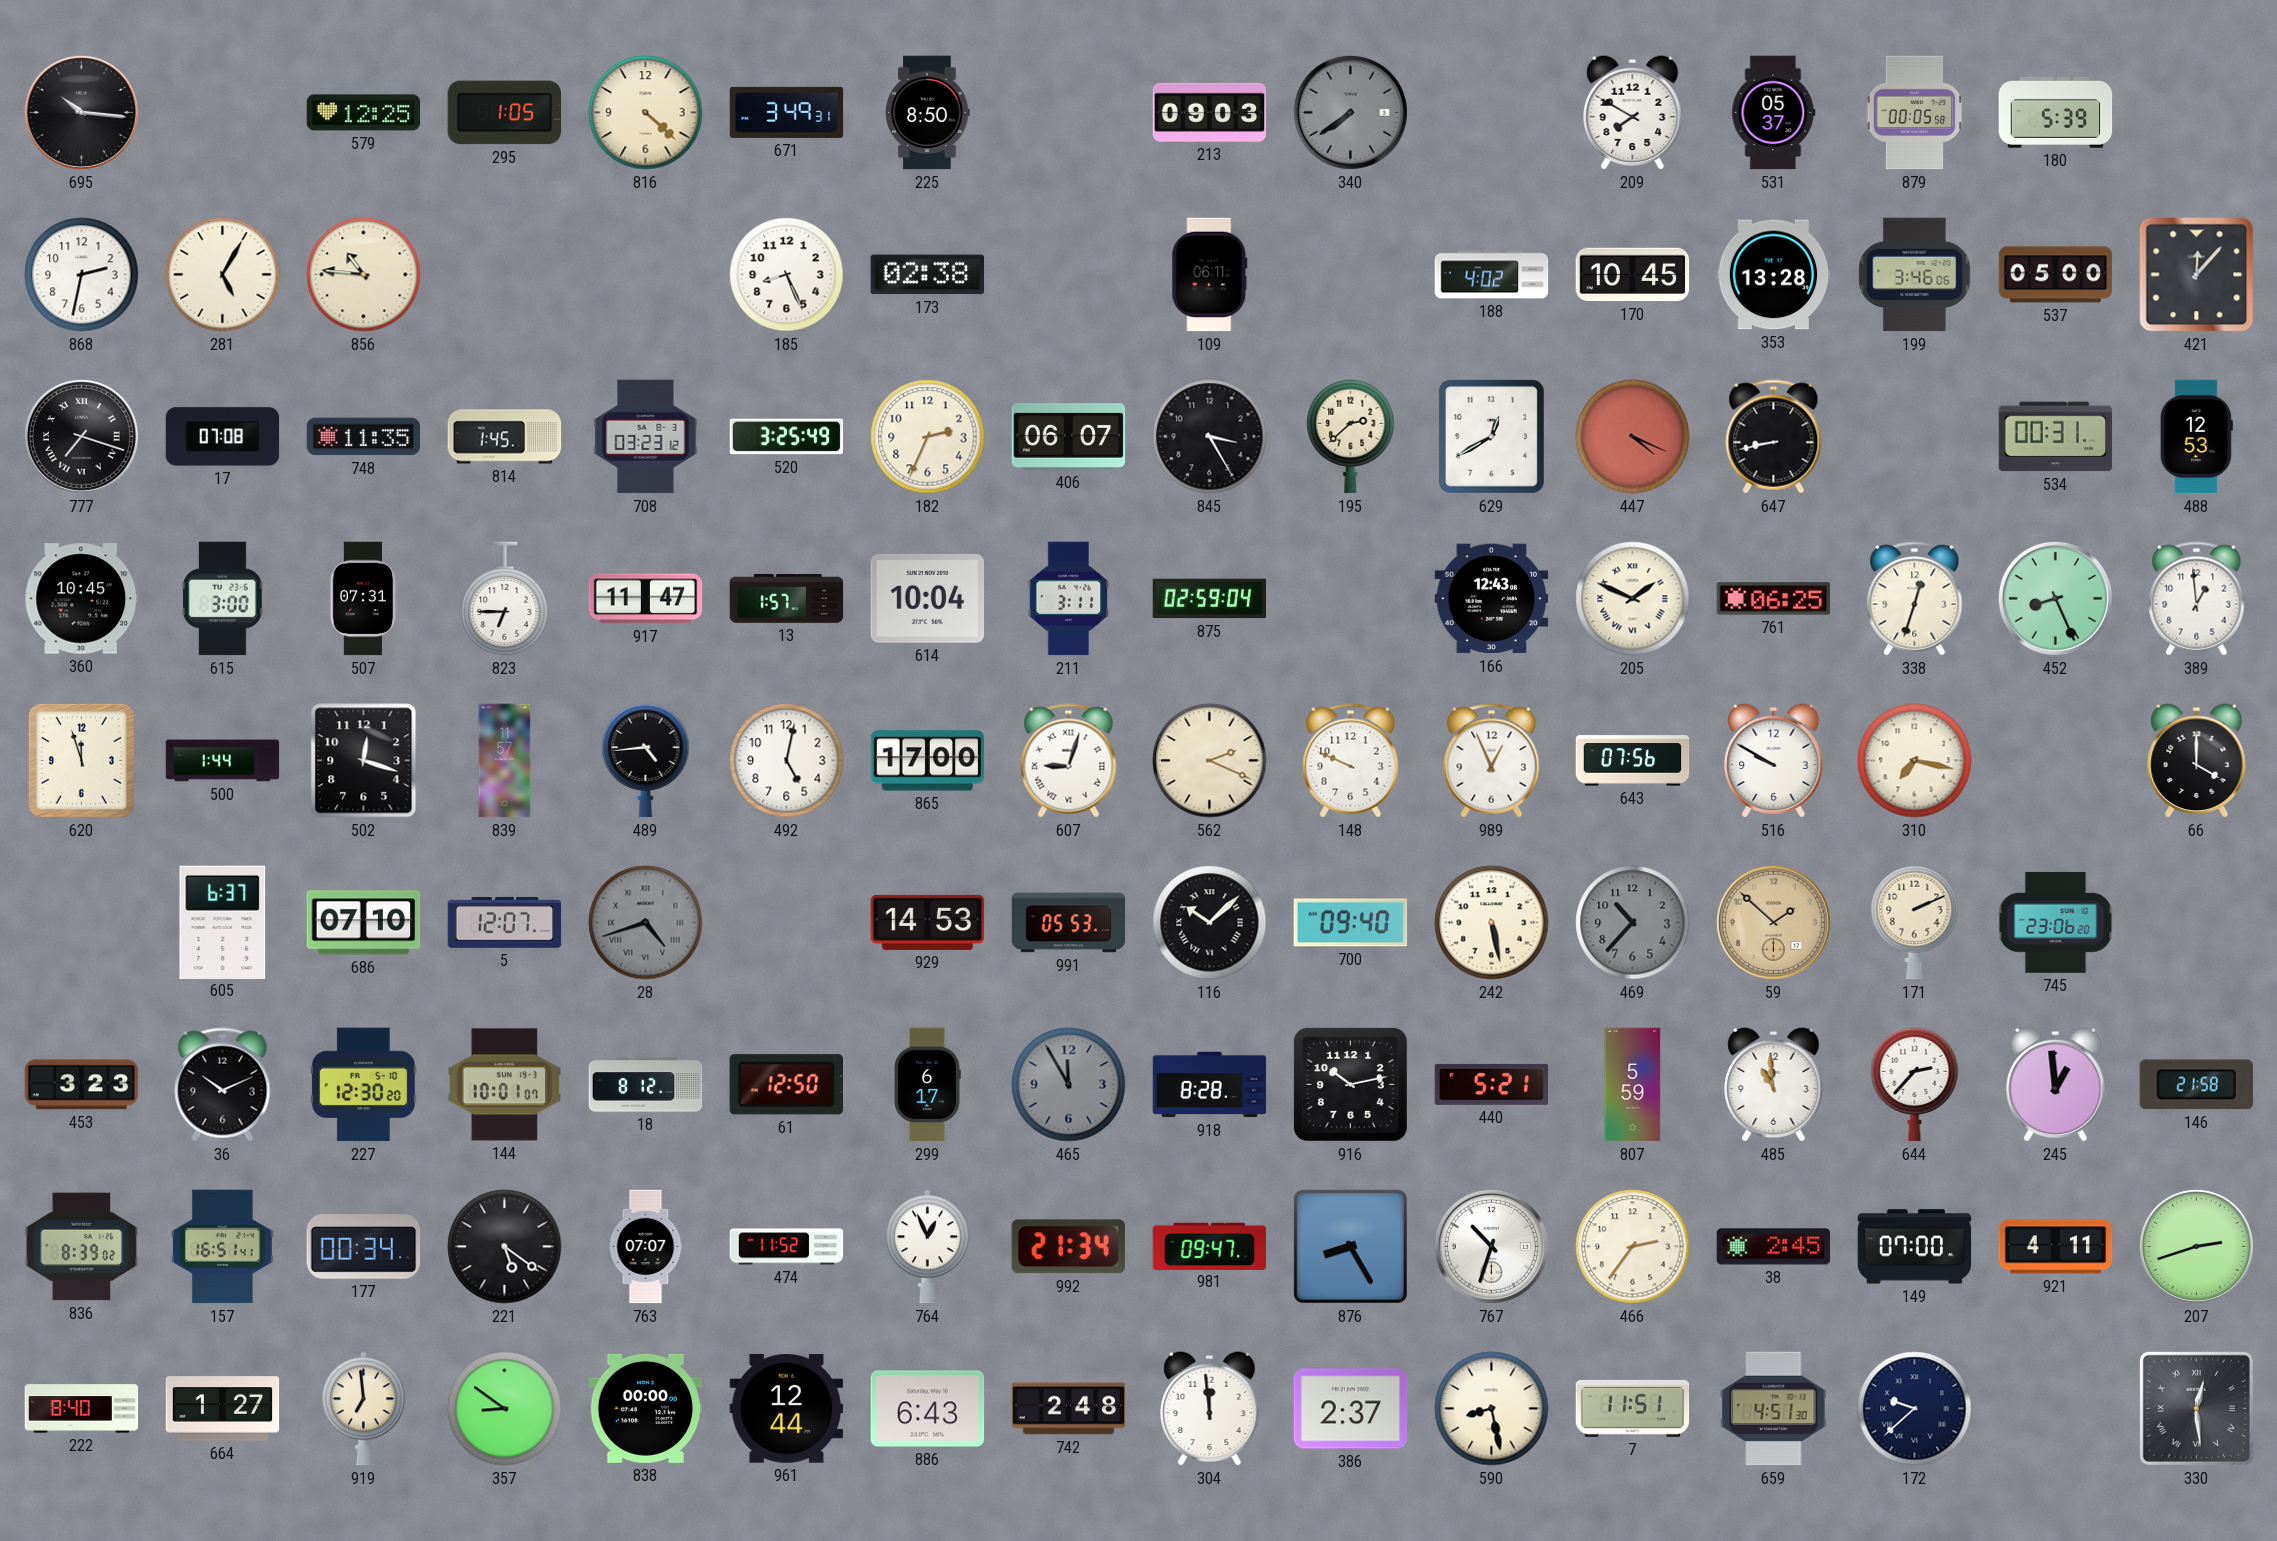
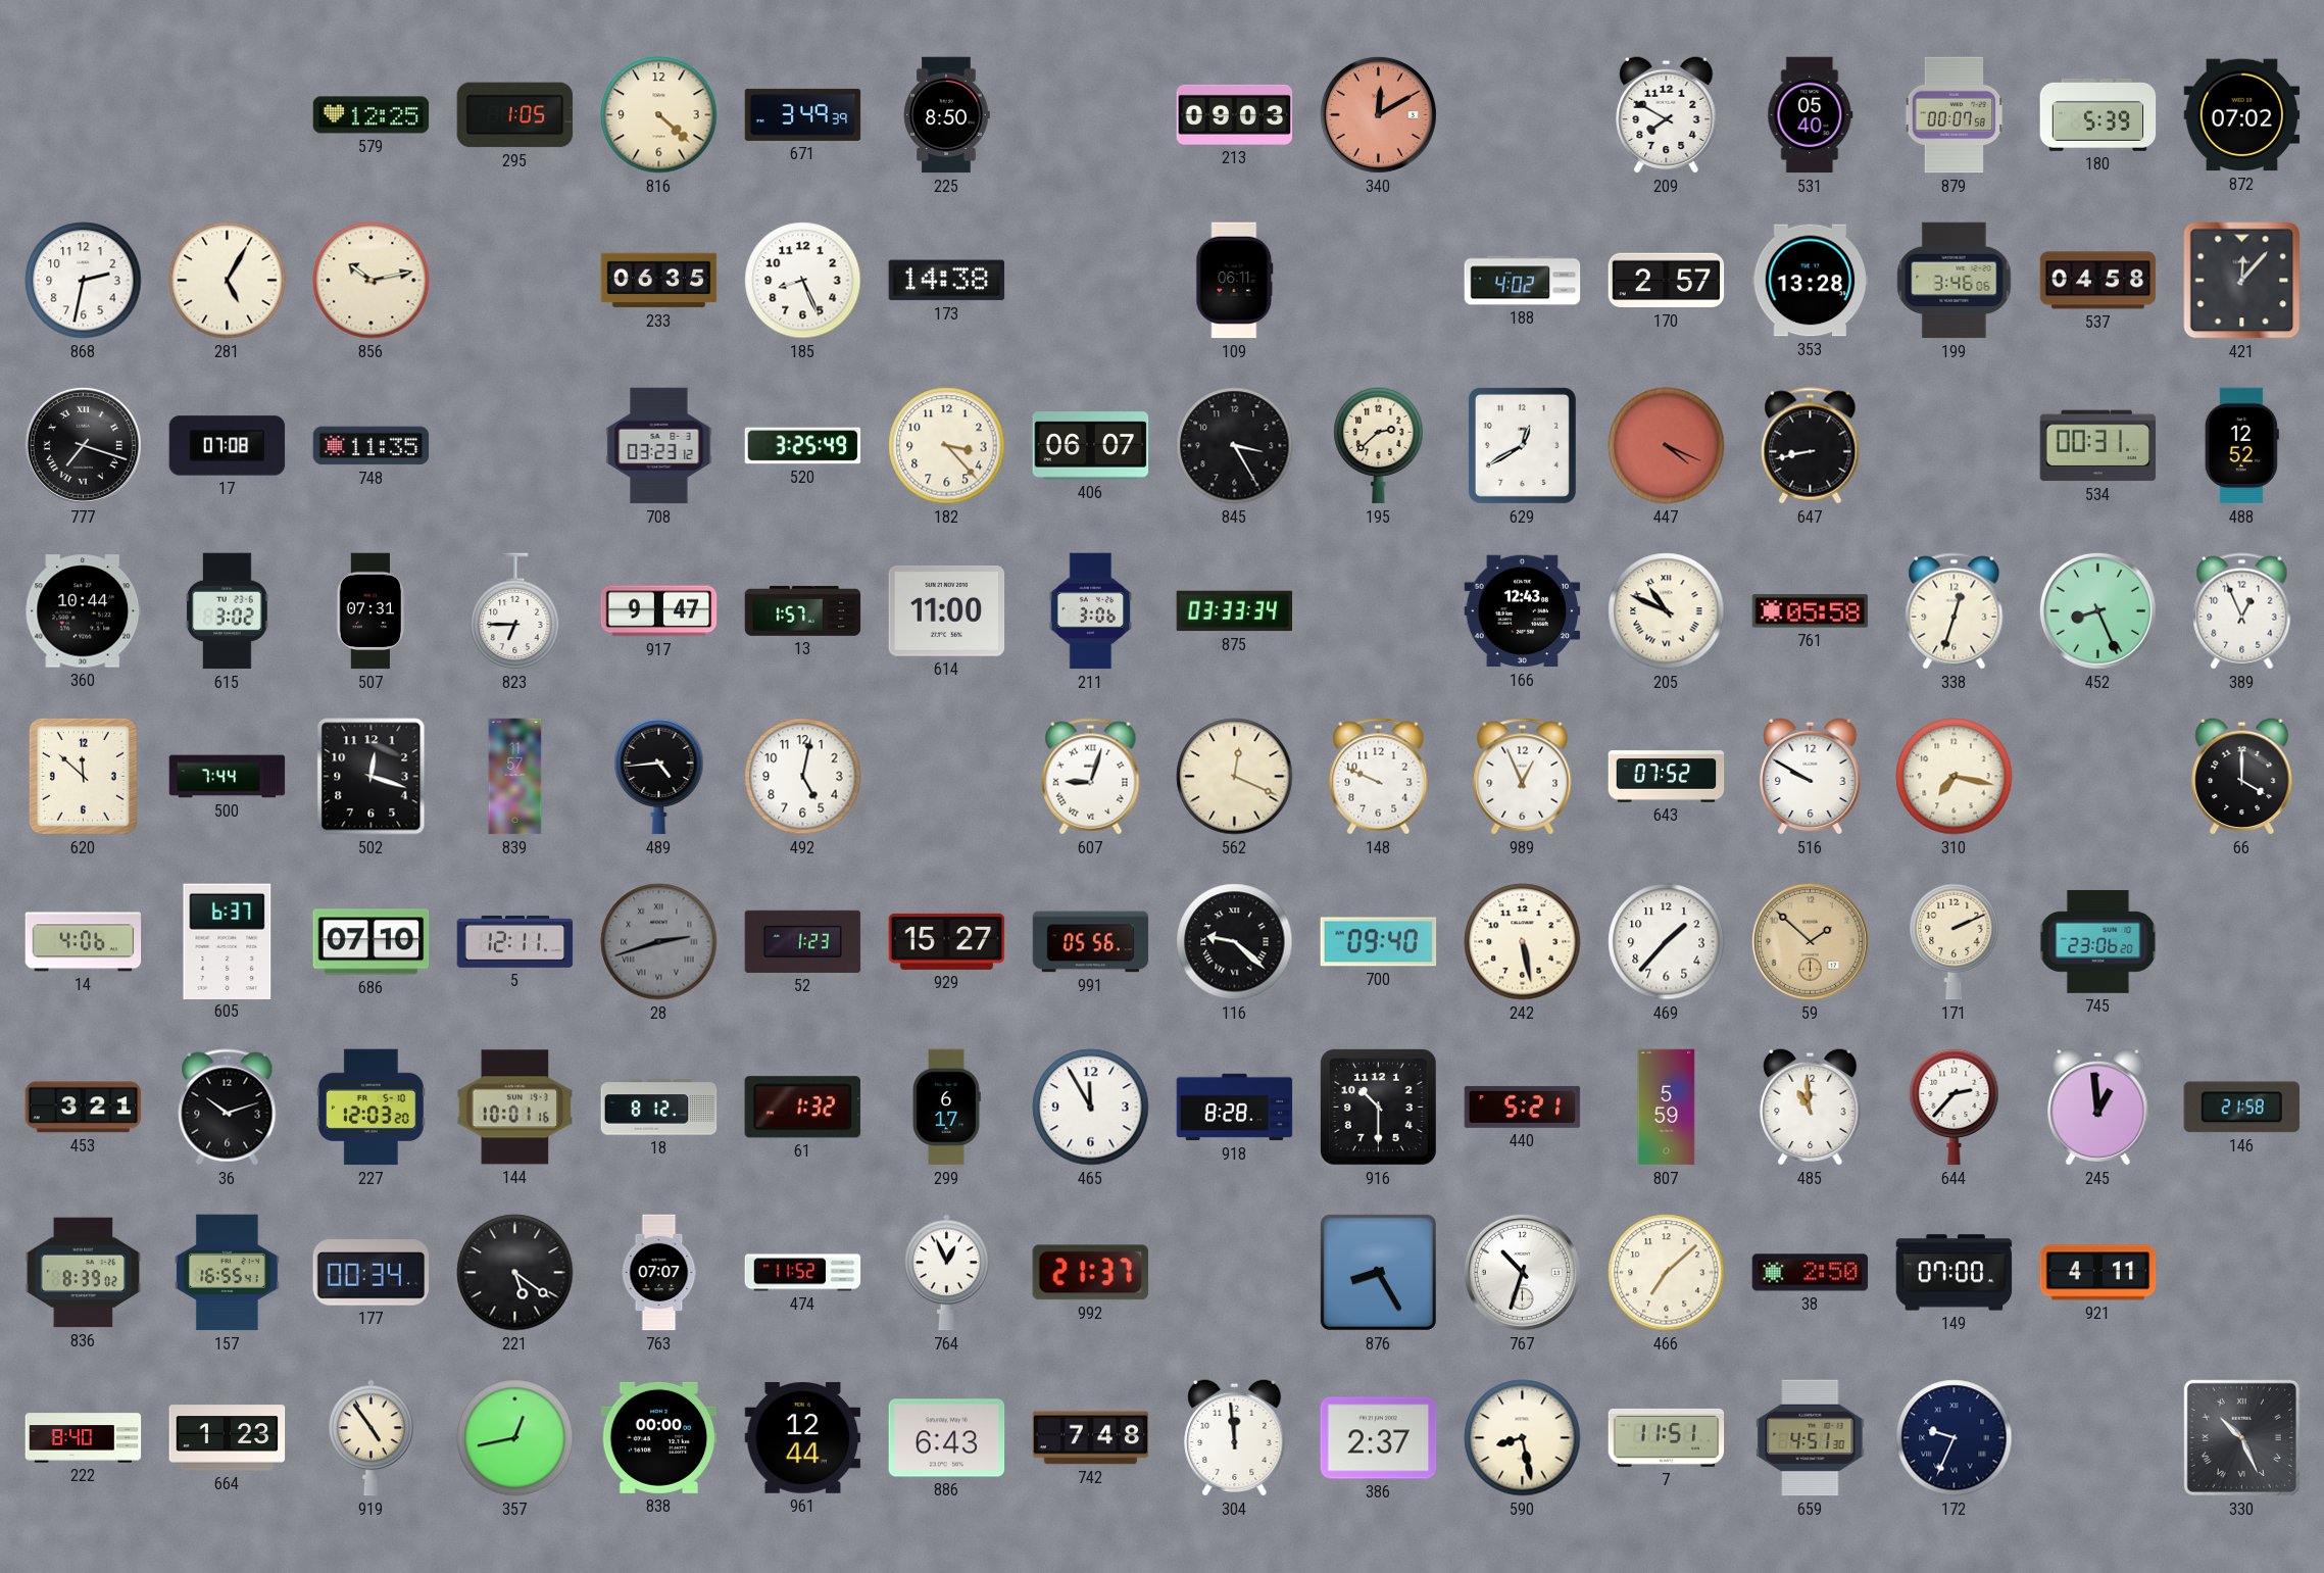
695: 10:16 -> none (81, 112)
671: 3:49:31 -> 3:49:39 (803, 114)
340: 7:39 -> 12:10 (1378, 114)
340 dial: grey -> salmon (1378, 114)
531: 05:37 -> 05:40 (1811, 115)
879: 00:05 -> 00:07 (1955, 115)
872: none -> 07:02 (2242, 115)
856: 10:46 -> 10:13 (372, 281)
233: none -> 06:35 (659, 281)
173: 02:38 -> 14:38 (947, 281)
170: 10:45 -> 2:57 (1667, 281)
537: 05:00 -> 04:58 (2098, 281)
814: 1:45 -> none (505, 437)
182: 2:34 -> 3:23 (947, 446)
488: 12:53 -> 12:52 (2241, 446)
360: 10:45 -> 10:44 (84, 611)
615: 3:00 -> 3:02 (228, 611)
917: 11:47 -> 9:47 (659, 611)
614: 10:04 -> 11:00 (947, 611)
211: 3:11 -> 3:06 (1091, 611)
875: 02:59 -> 03:33 (1235, 611)
205: 1:49 -> 10:49 (1667, 611)
761: 06:25 -> 05:58 (1811, 611)
389: 12:59 -> 12:56 (2242, 611)
620: 11:57 -> 11:52 (83, 776)
500: 1:44 -> 7:44 (228, 777)
865: 17:00 -> none (928, 761)
562: 2:19 -> 12:19 (1235, 777)
643: 07:56 -> 07:52 (1667, 777)
14: none -> 4:06 (84, 942)
5: 12:07 -> 12:11 (515, 941)
28: 4:42 -> 2:42 (659, 942)
52: none -> 1:23 (803, 941)
929: 14:53 -> 15:27 (947, 941)
991: 05:53 -> 05:56 (1091, 942)
116: 10:08 -> 9:22 (1235, 942)
469: 10:37 -> 1:37 (1667, 942)
469 dial: grey -> white (1667, 942)
453: 3:23 -> 3:21 (84, 1108)
36: 10:11 -> 10:12 (228, 1108)
227: 12:30 -> 12:03 (370, 1108)
144: 10:01:07 -> 10:01:16 (515, 1108)
61: 12:50 -> 1:32 (802, 1108)
465 dial: grey -> white (1091, 1108)
916: 10:13 -> 10:30 (1378, 1107)
157: 16:51 -> 16:55 (227, 1273)
992: 21:34 -> 21:37 (1090, 1273)
981: 09:47 -> none (1210, 1246)
466: 2:36 -> 7:08 (1667, 1273)
38: 2:45 -> 2:50 (1811, 1273)
207: 2:42 -> none (2196, 1246)
664: 1:27 -> 1:23 (228, 1438)
919: 6:59 -> 4:54 (372, 1438)
357: 8:51 -> 12:43 (515, 1438)
742: 2:48 -> 7:48 (1091, 1438)
172: 9:38 -> 9:34 (1955, 1438)
330: 12:29 -> 10:26 (2241, 1437)
